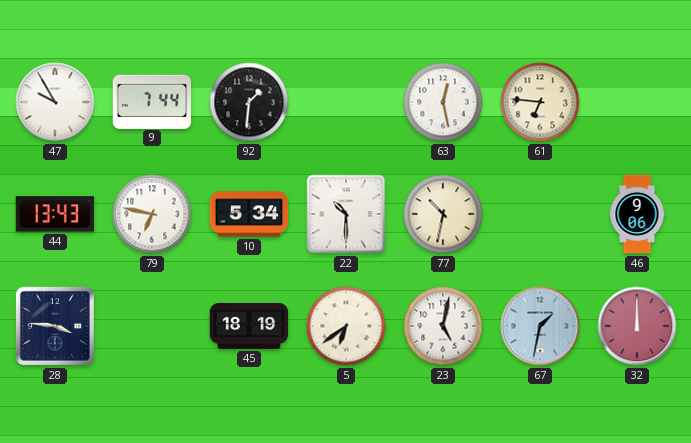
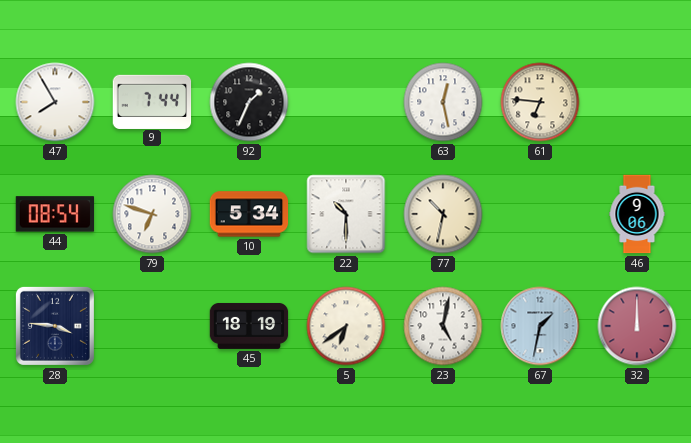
47: 9:55 -> 7:55 (55, 102)
92: 1:31 -> 1:34 (249, 102)
44: 13:43 -> 08:54 (55, 214)
79: 6:47 -> 6:48 (152, 214)
